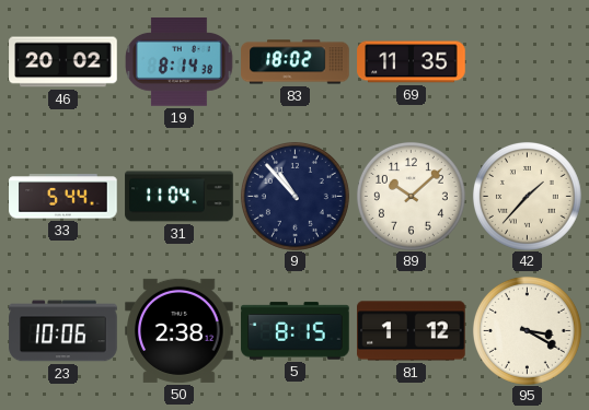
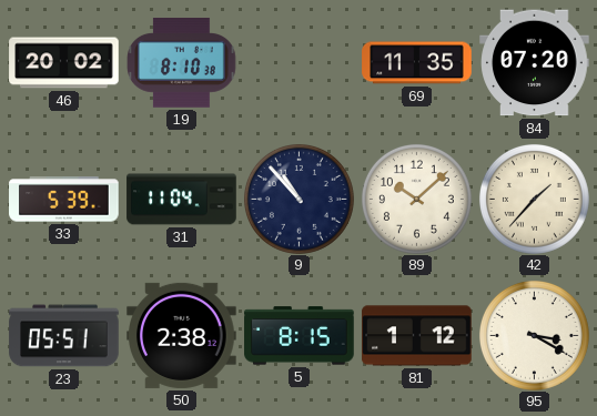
19: 8:14 -> 8:10 (182, 63)
83: 18:02 -> none (296, 62)
84: none -> 07:20 (535, 63)
33: 5:44 -> 5:39 (64, 200)
23: 10:06 -> 05:51 (64, 336)
